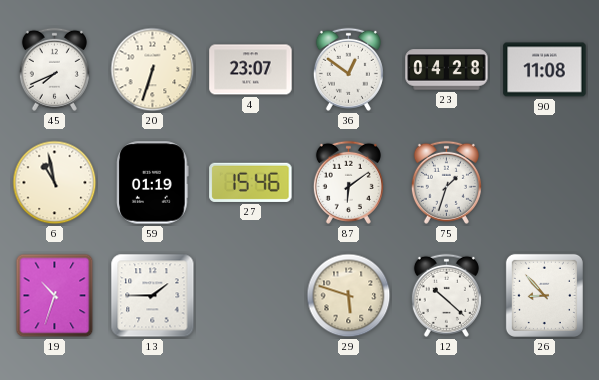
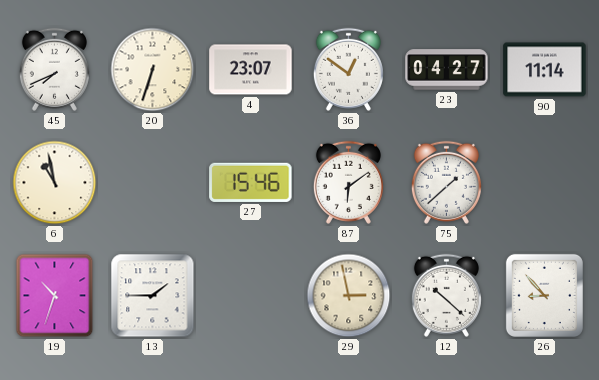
23: 04:28 -> 04:27 (447, 70)
90: 11:08 -> 11:14 (545, 70)
59: 01:19 -> none (153, 183)
75: 1:33 -> 1:38 (446, 182)
29: 5:48 -> 2:58 (349, 296)
